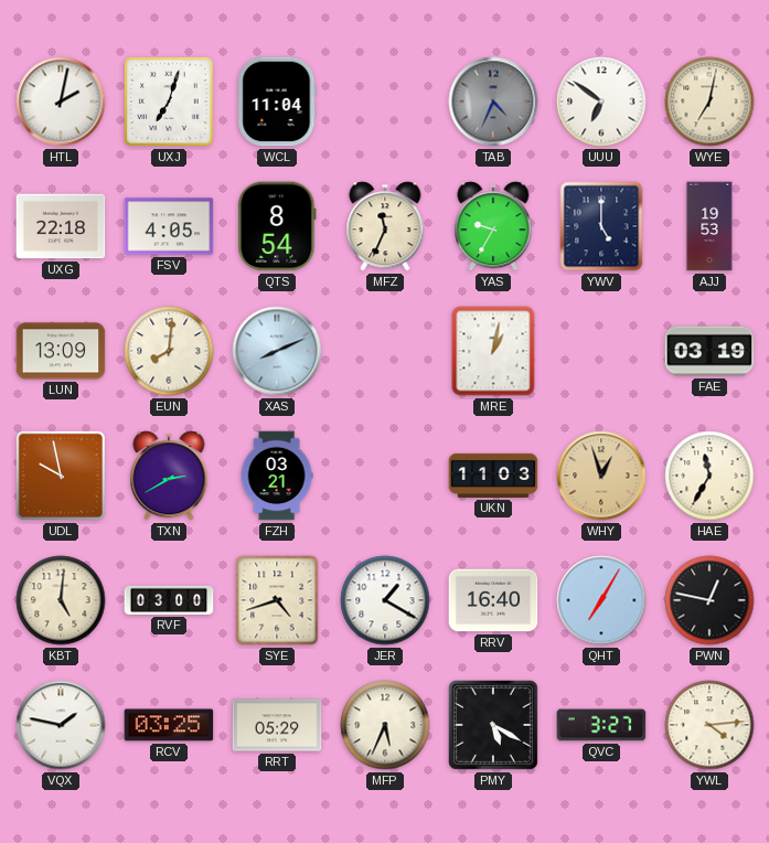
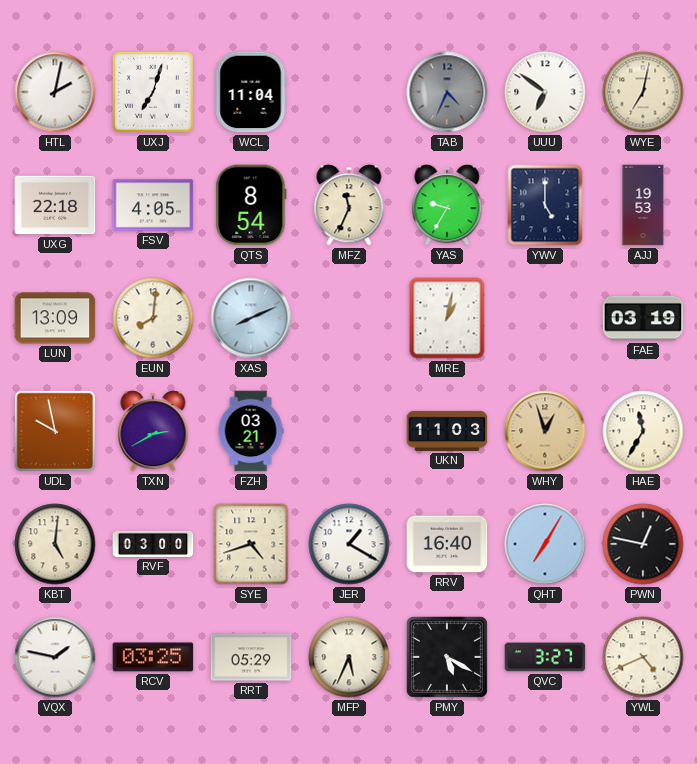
YWL: 4:14 -> 4:41 (643, 657)
